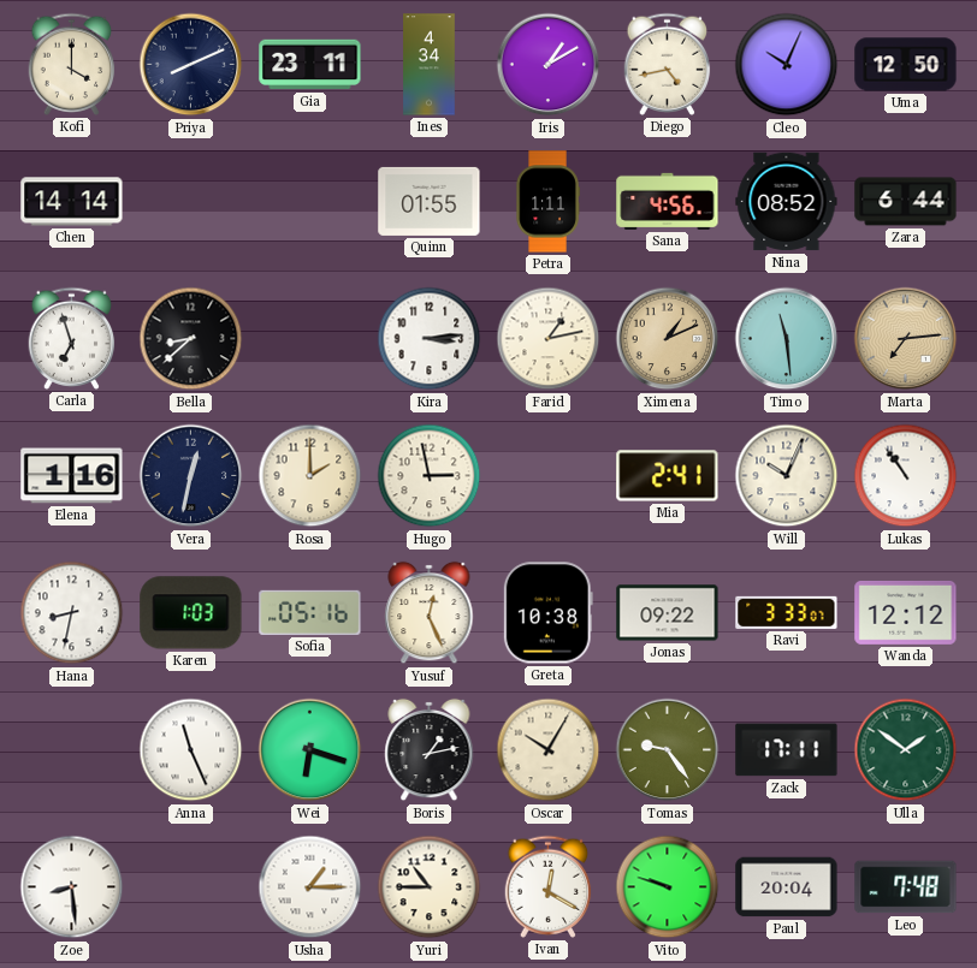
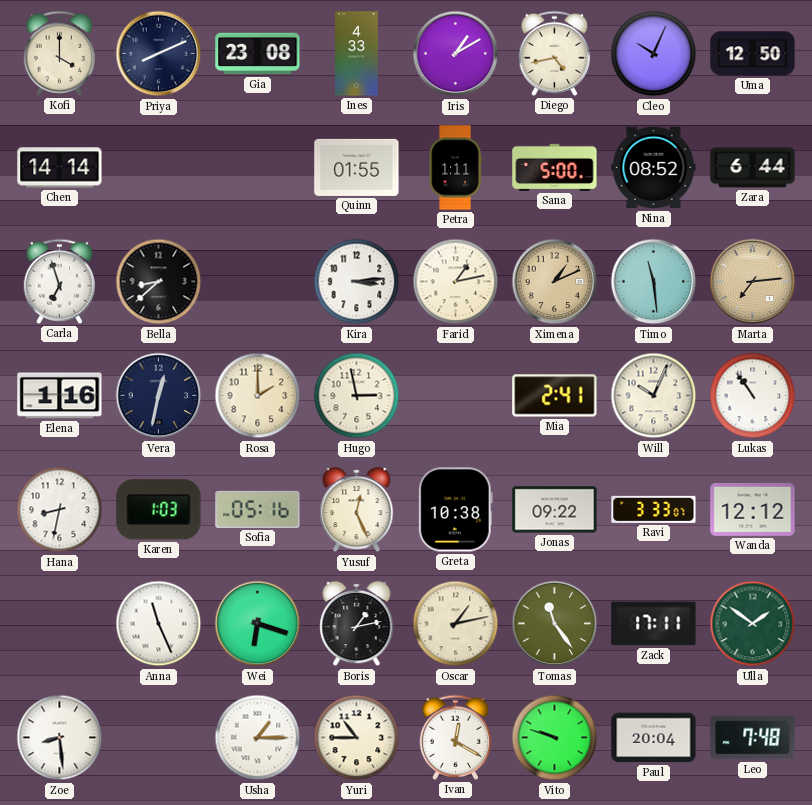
Gia: 23:11 -> 23:08 (258, 54)
Ines: 4:34 -> 4:33 (357, 54)
Sana: 4:56 -> 5:00 (555, 167)
Oscar: 10:05 -> 1:13 (456, 624)
Tomas: 9:24 -> 11:24 (555, 624)
